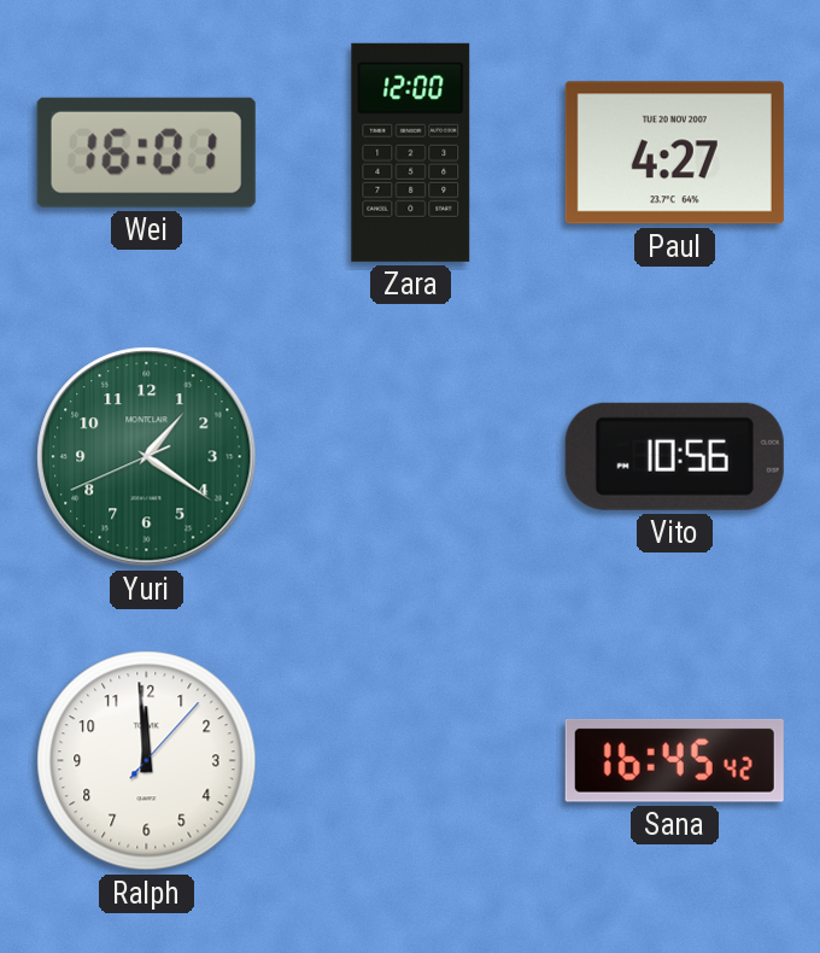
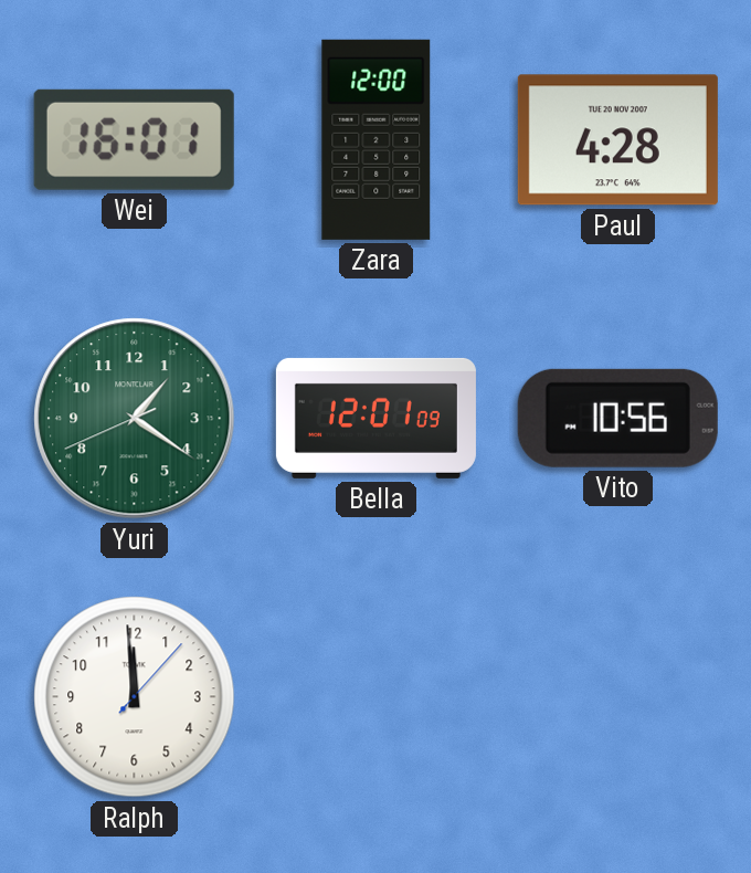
Paul: 4:27 -> 4:28 (617, 140)
Bella: none -> 12:01 (375, 418)
Sana: 16:45 -> none (674, 760)
